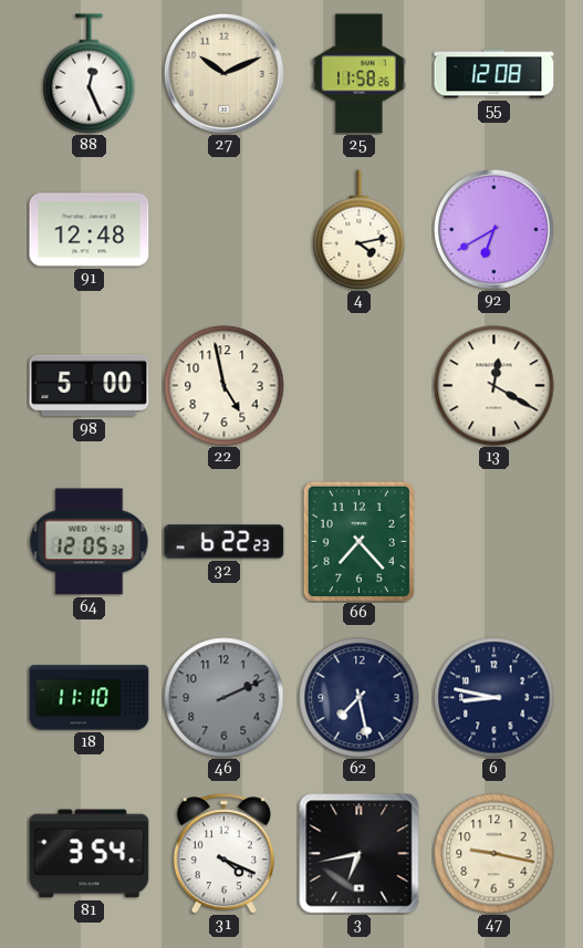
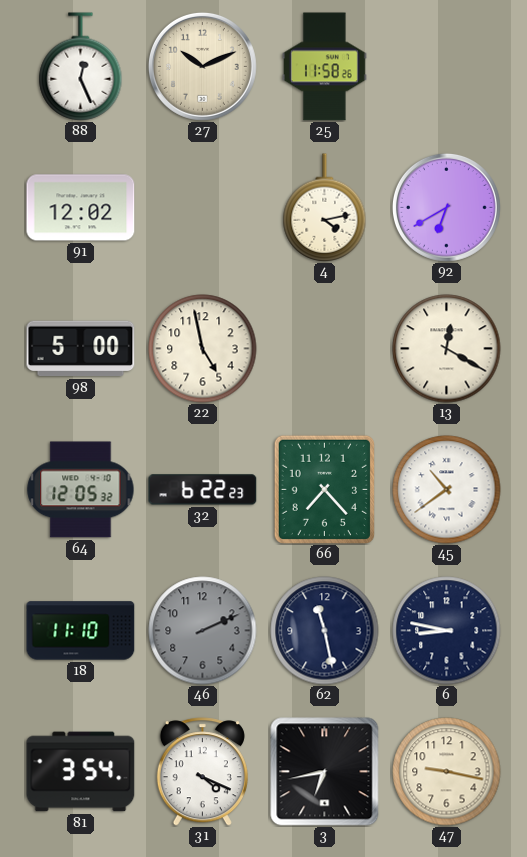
55: 12:08 -> none (494, 74)
91: 12:48 -> 12:02 (81, 208)
45: none -> 10:39 (447, 490)
62: 7:28 -> 11:28 (325, 631)
